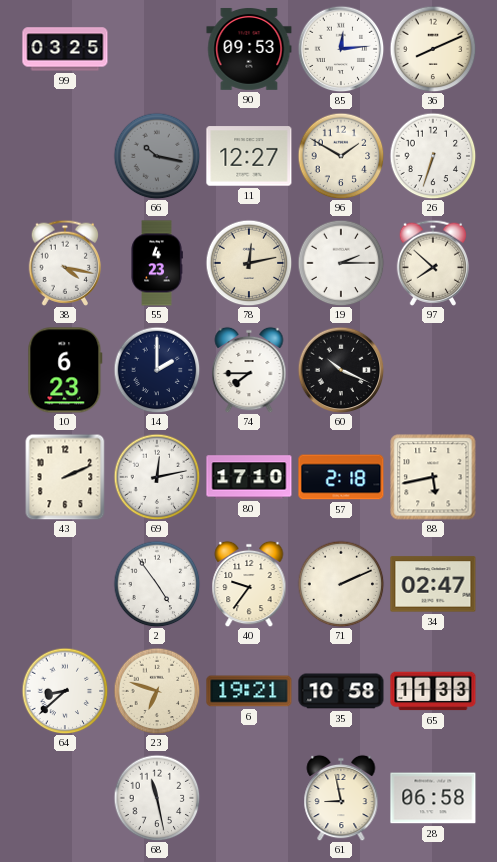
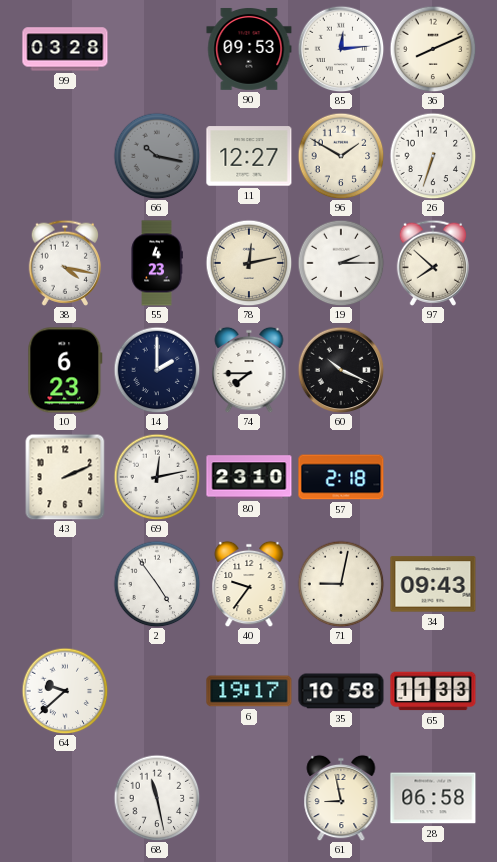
99: 03:25 -> 03:28 (65, 49)
80: 17:10 -> 23:10 (249, 477)
88: 5:43 -> none (433, 477)
71: 2:11 -> 9:02 (341, 584)
34: 02:47 -> 09:43 (433, 584)
64: 8:38 -> 9:38 (65, 691)
23: 6:48 -> none (157, 691)
6: 19:21 -> 19:17 (249, 691)
